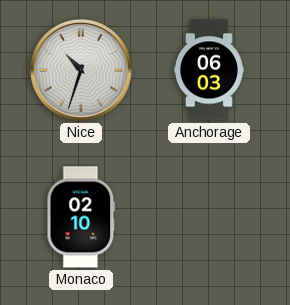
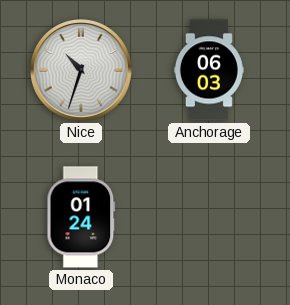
Monaco: 02:10 -> 01:24 (81, 217)
